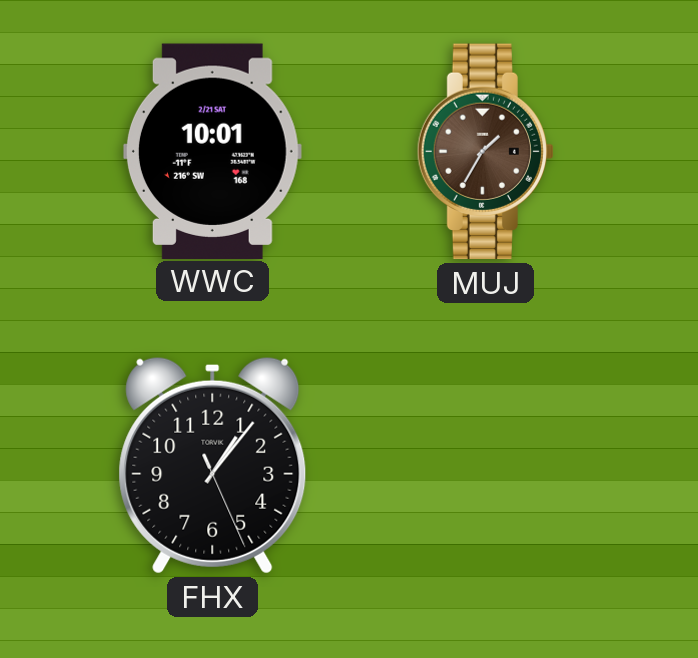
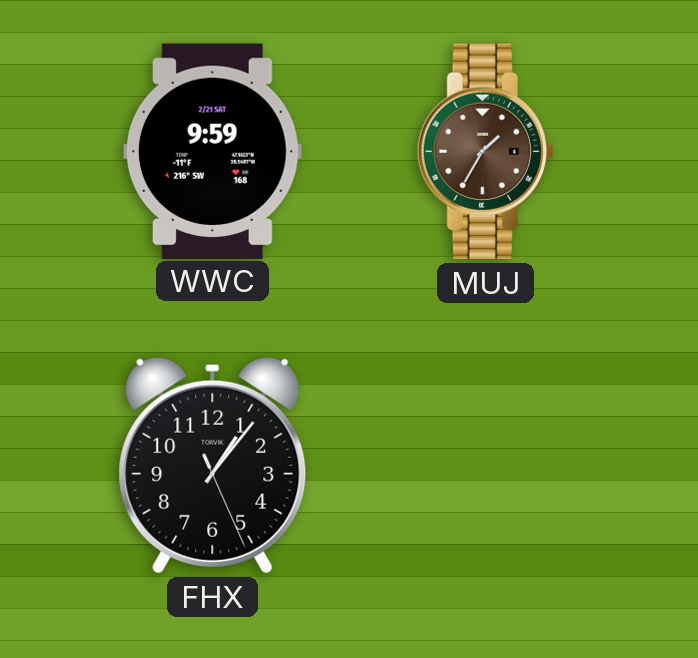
WWC: 10:01 -> 9:59 (212, 151)
